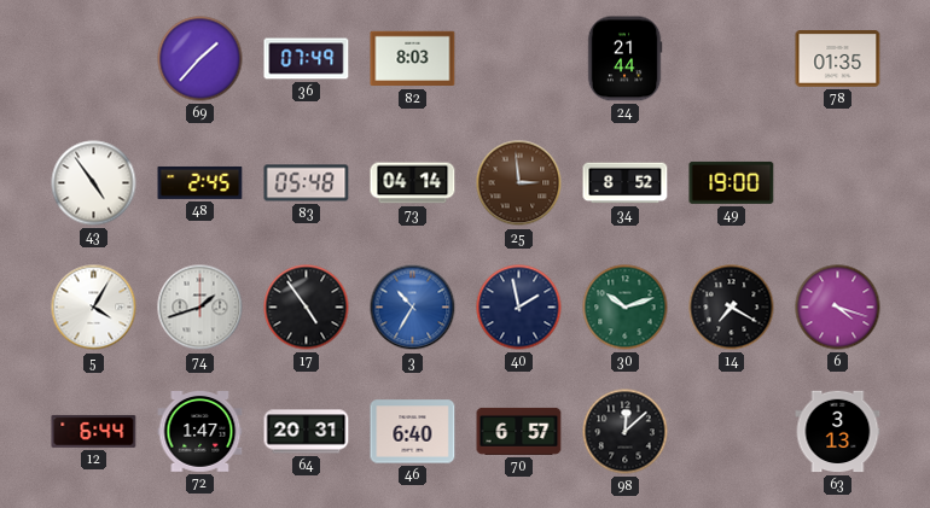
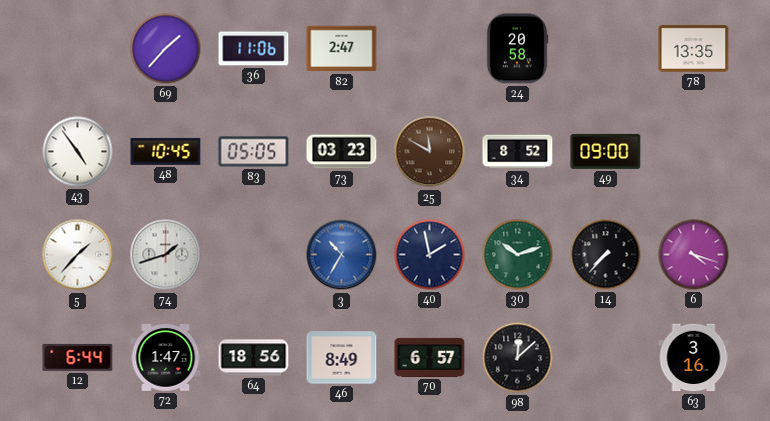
36: 07:49 -> 11:06 (254, 49)
82: 8:03 -> 2:47 (342, 49)
24: 21:44 -> 20:58 (517, 49)
78: 01:35 -> 13:35 (694, 49)
48: 2:45 -> 10:45 (166, 152)
83: 05:48 -> 05:05 (254, 152)
73: 04:14 -> 03:23 (342, 152)
25: 2:59 -> 11:50 (430, 152)
49: 19:00 -> 09:00 (606, 151)
5: 4:05 -> 1:37 (78, 255)
17: 4:54 -> none (307, 308)
14: 7:20 -> 7:37 (606, 255)
64: 20:31 -> 18:56 (254, 358)
46: 6:40 -> 8:49 (342, 358)
63: 3:13 -> 3:16 (694, 358)
